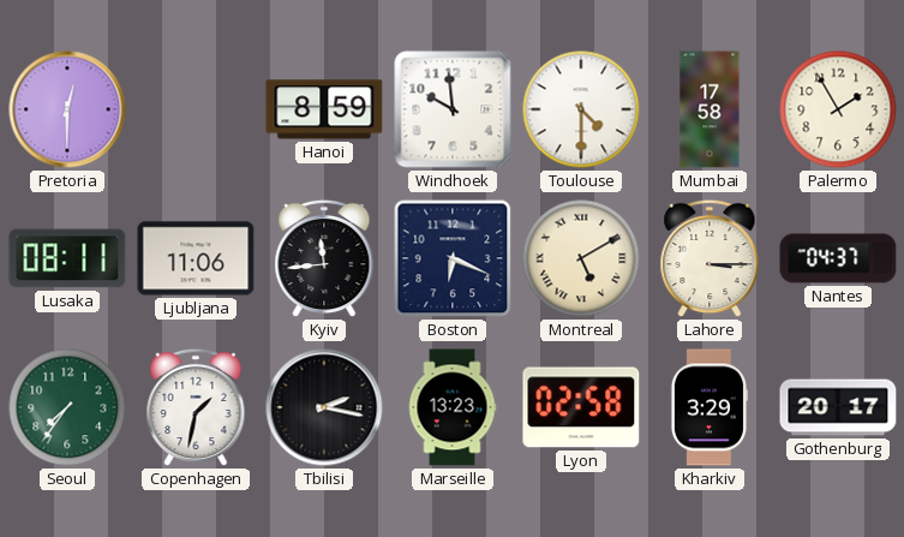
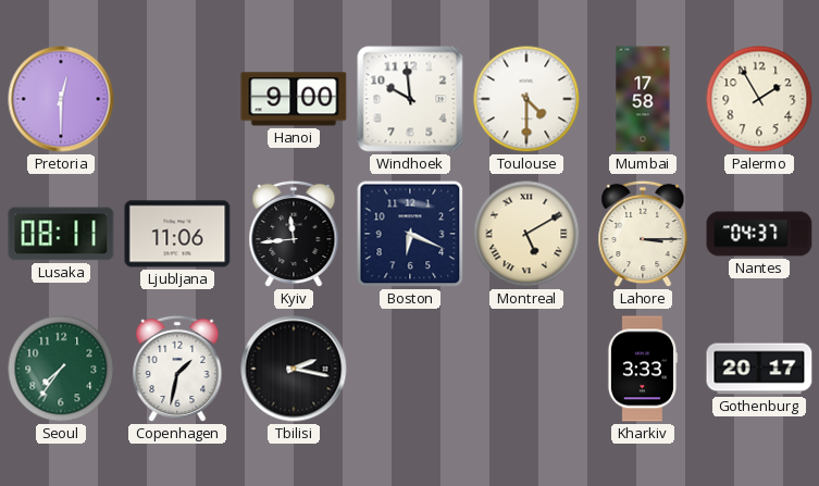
Hanoi: 8:59 -> 9:00 (294, 99)
Marseille: 13:23 -> none (453, 407)
Lyon: 02:58 -> none (581, 407)
Kharkiv: 3:29 -> 3:33 (642, 369)
